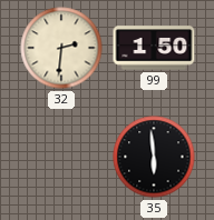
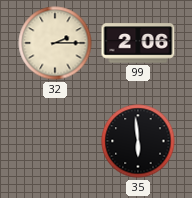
32: 2:31 -> 2:15 (55, 43)
99: 1:50 -> 2:06 (138, 43)
